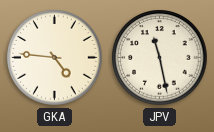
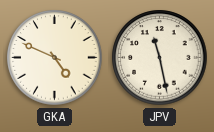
GKA: 4:46 -> 4:49 (55, 58)
